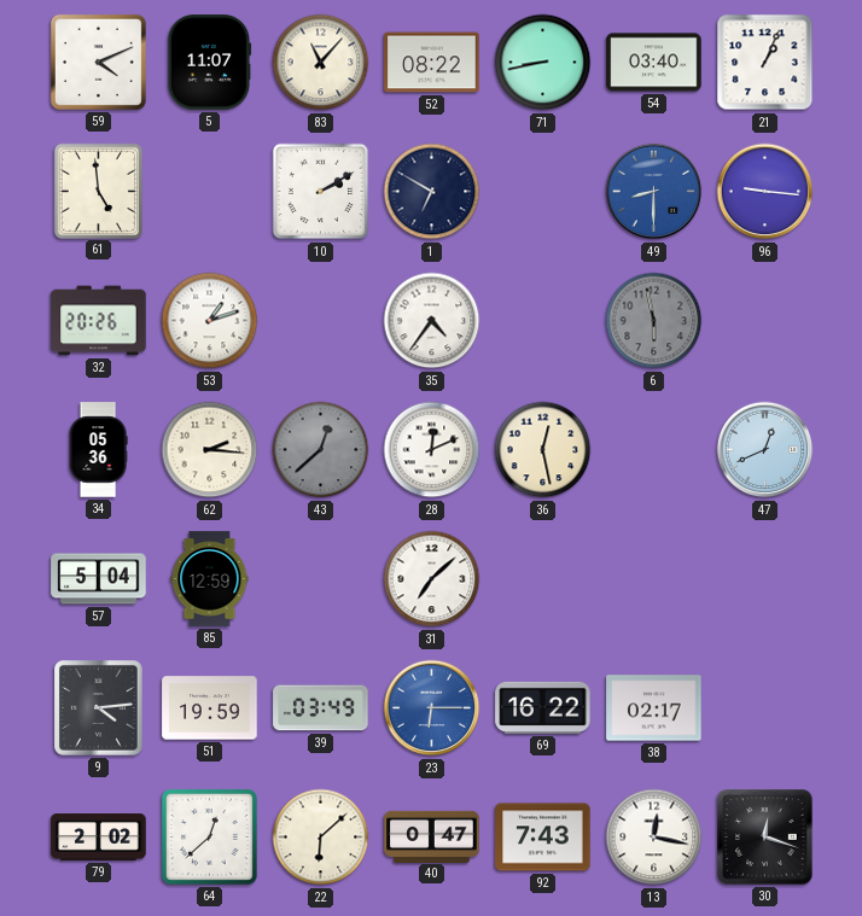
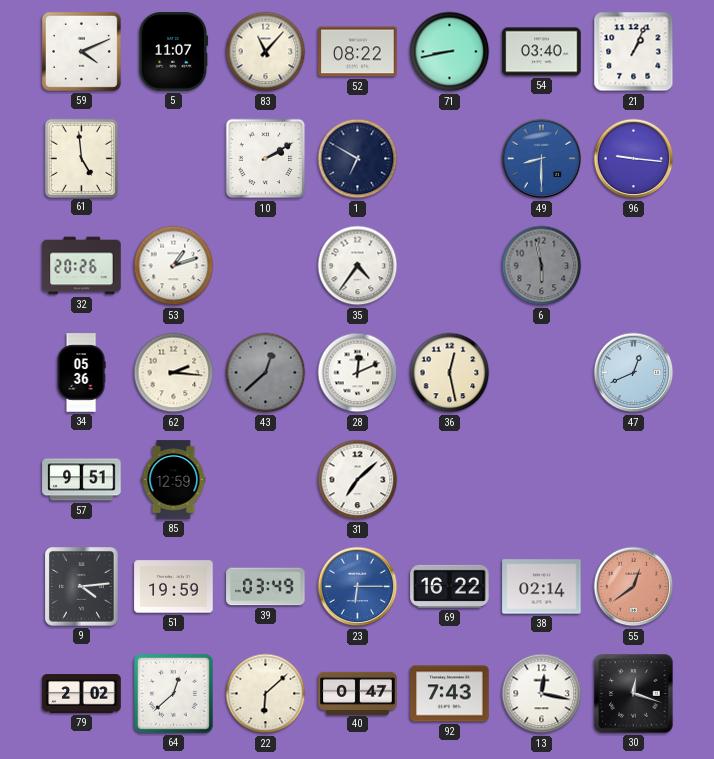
57: 5:04 -> 9:51 (82, 480)
38: 02:17 -> 02:14 (542, 587)
55: none -> 12:39 (634, 587)
